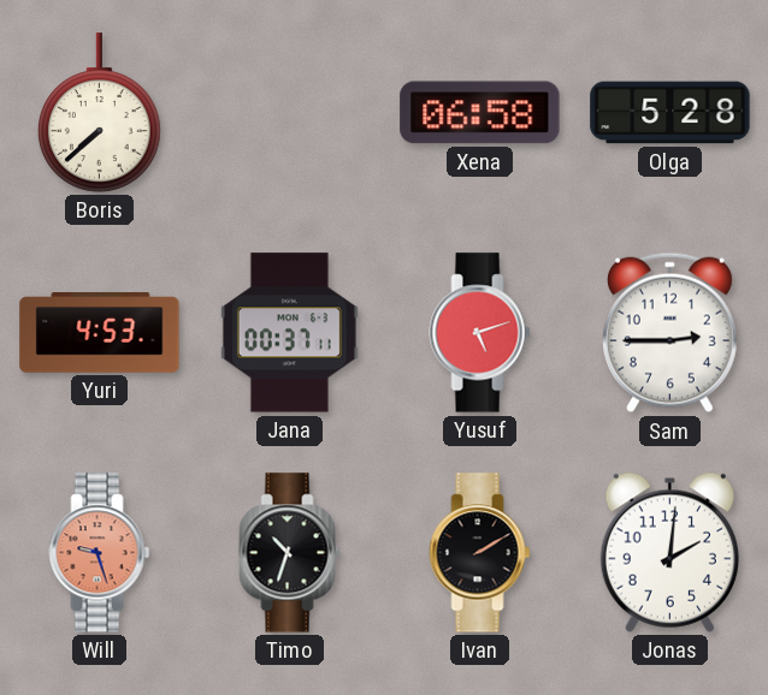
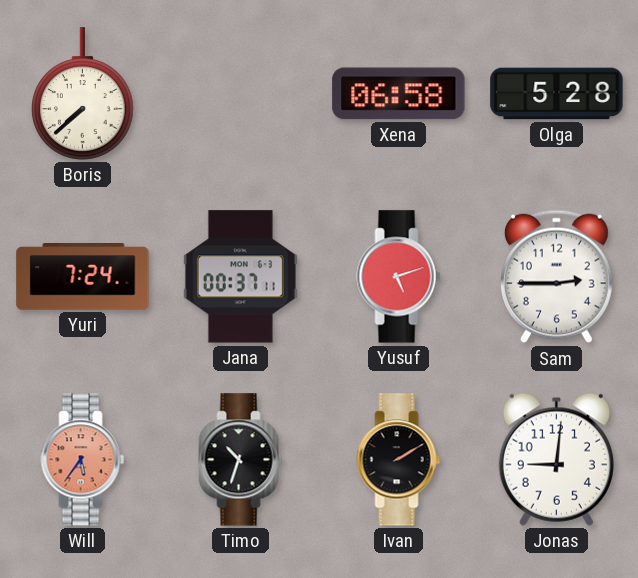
Yuri: 4:53 -> 7:24 (83, 277)
Will: 9:27 -> 5:36 (83, 460)
Jonas: 2:01 -> 9:01 (556, 459)
